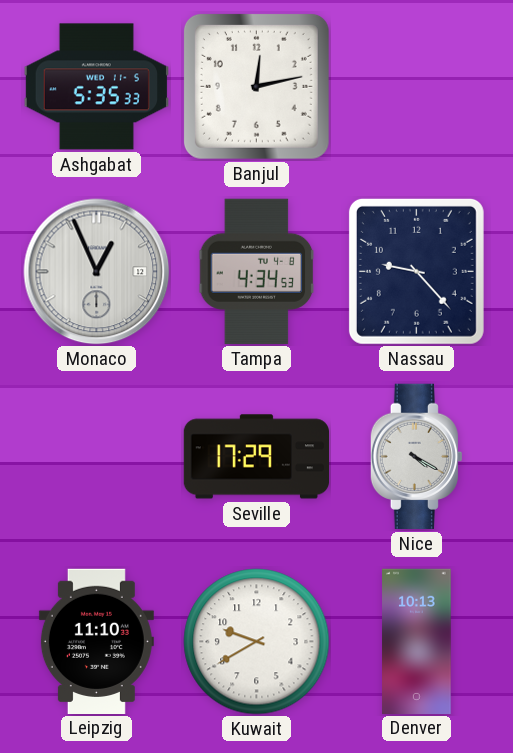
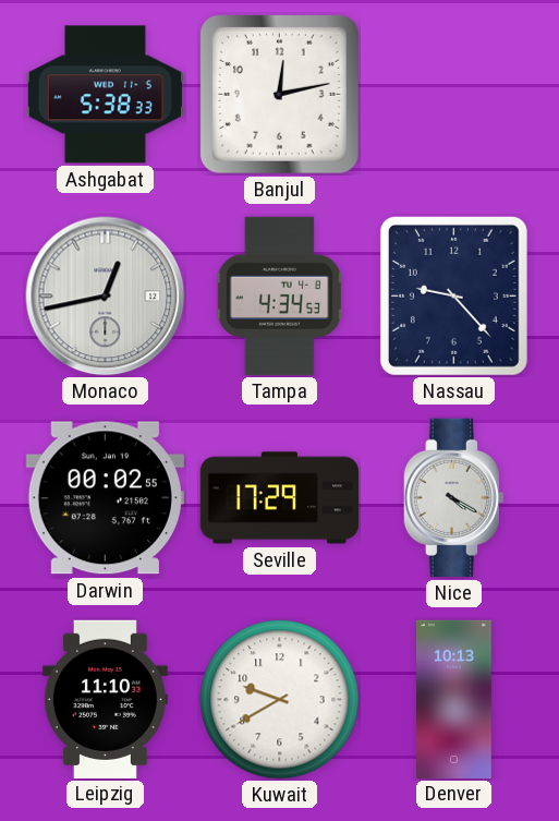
Ashgabat: 5:35 -> 5:38 (105, 95)
Monaco: 12:56 -> 12:43 (106, 297)
Darwin: none -> 00:02 (105, 498)
